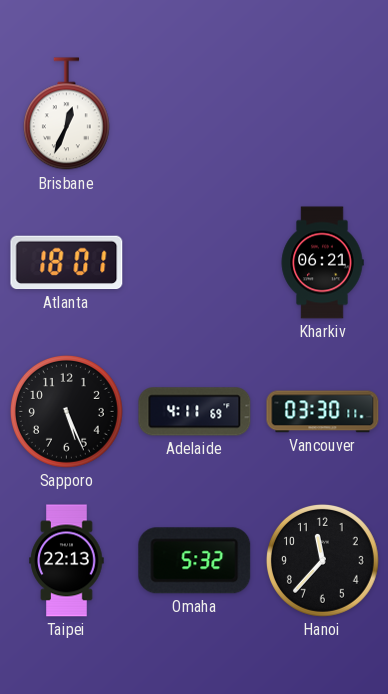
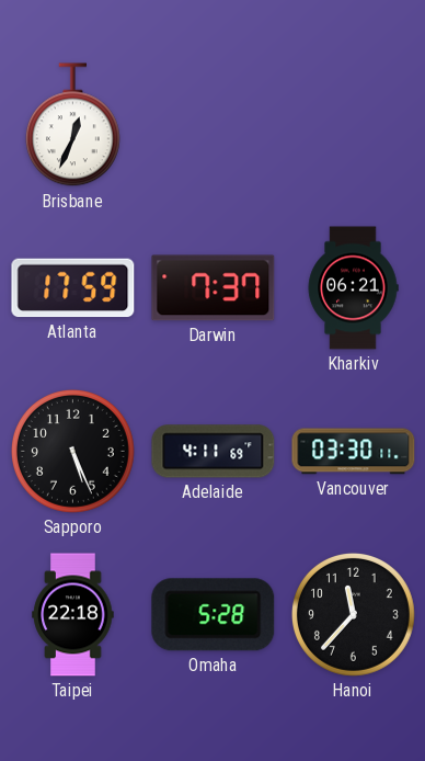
Atlanta: 18:01 -> 17:59 (73, 288)
Darwin: none -> 7:37 (214, 288)
Taipei: 22:13 -> 22:18 (73, 615)
Omaha: 5:32 -> 5:28 (214, 615)
